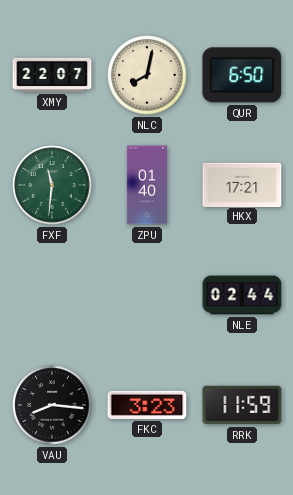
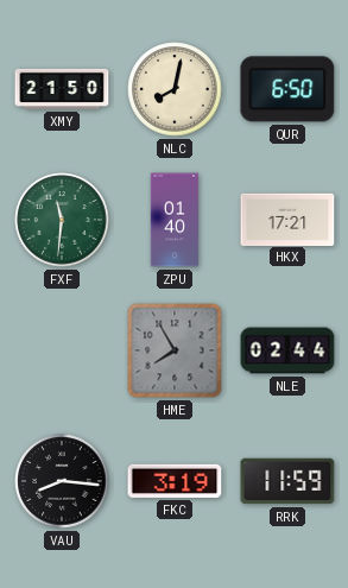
XMY: 22:07 -> 21:50 (62, 89)
HME: none -> 7:55 (175, 350)
FKC: 3:23 -> 3:19 (175, 481)
